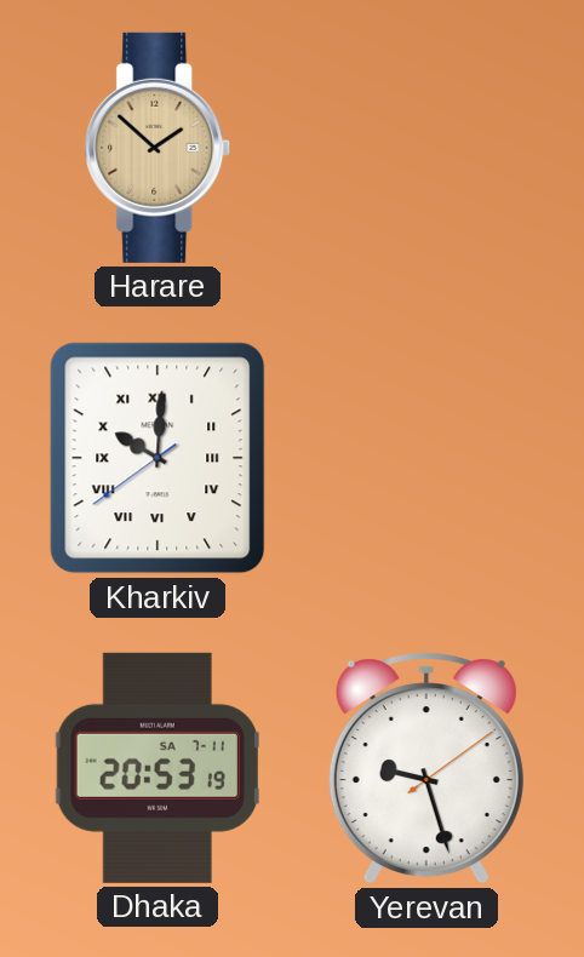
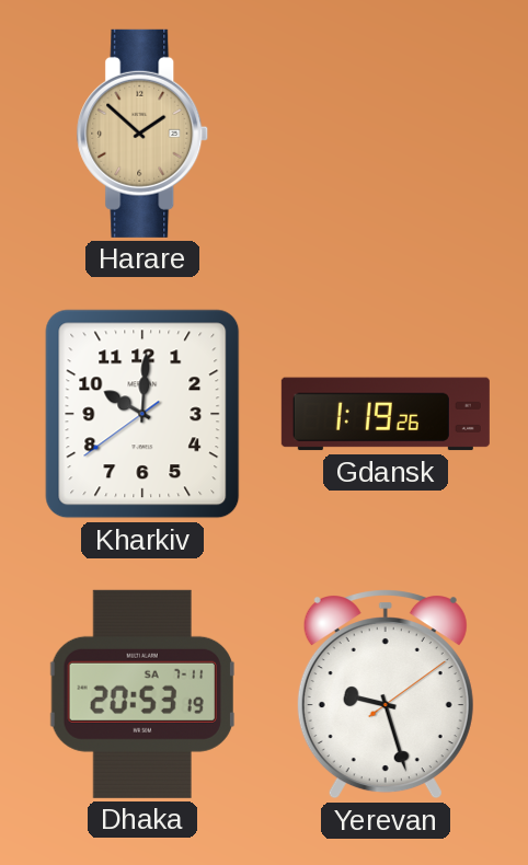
Kharkiv numerals: Roman -> Arabic (142, 414)
Gdansk: none -> 1:19 (386, 414)
